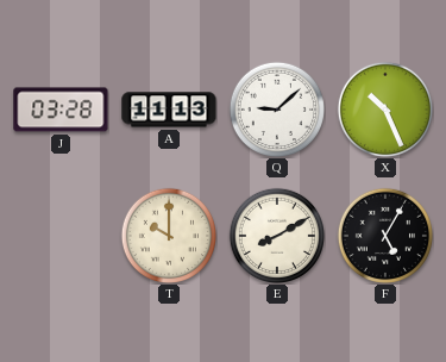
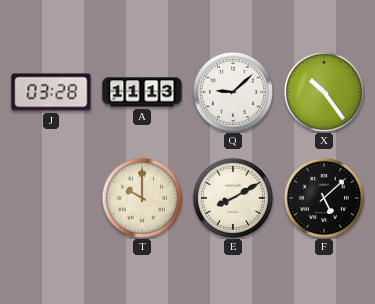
X: 10:26 -> 10:24 (323, 91)
F: 5:05 -> 5:08 (323, 197)
